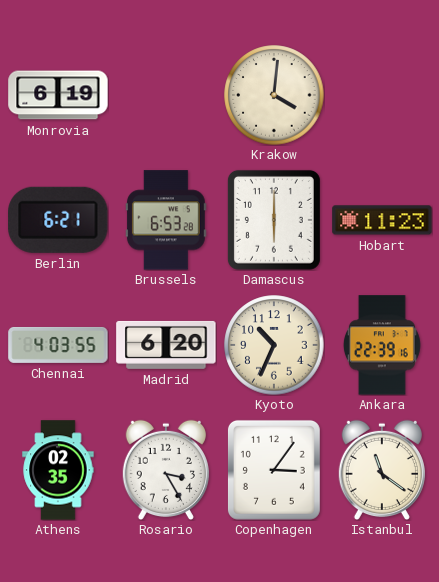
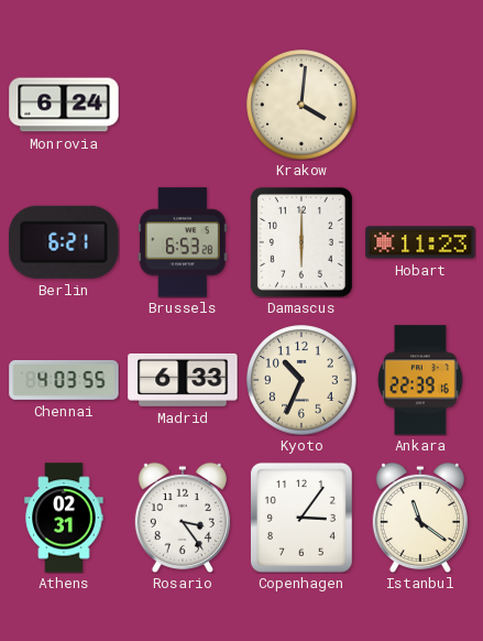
Monrovia: 6:19 -> 6:24 (64, 105)
Madrid: 6:20 -> 6:33 (183, 380)
Athens: 02:35 -> 02:31 (64, 518)
Rosario: 3:25 -> 3:24 (183, 518)
